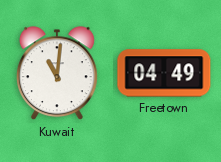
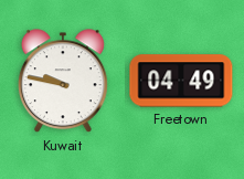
Kuwait: 11:01 -> 9:47 (63, 82)
